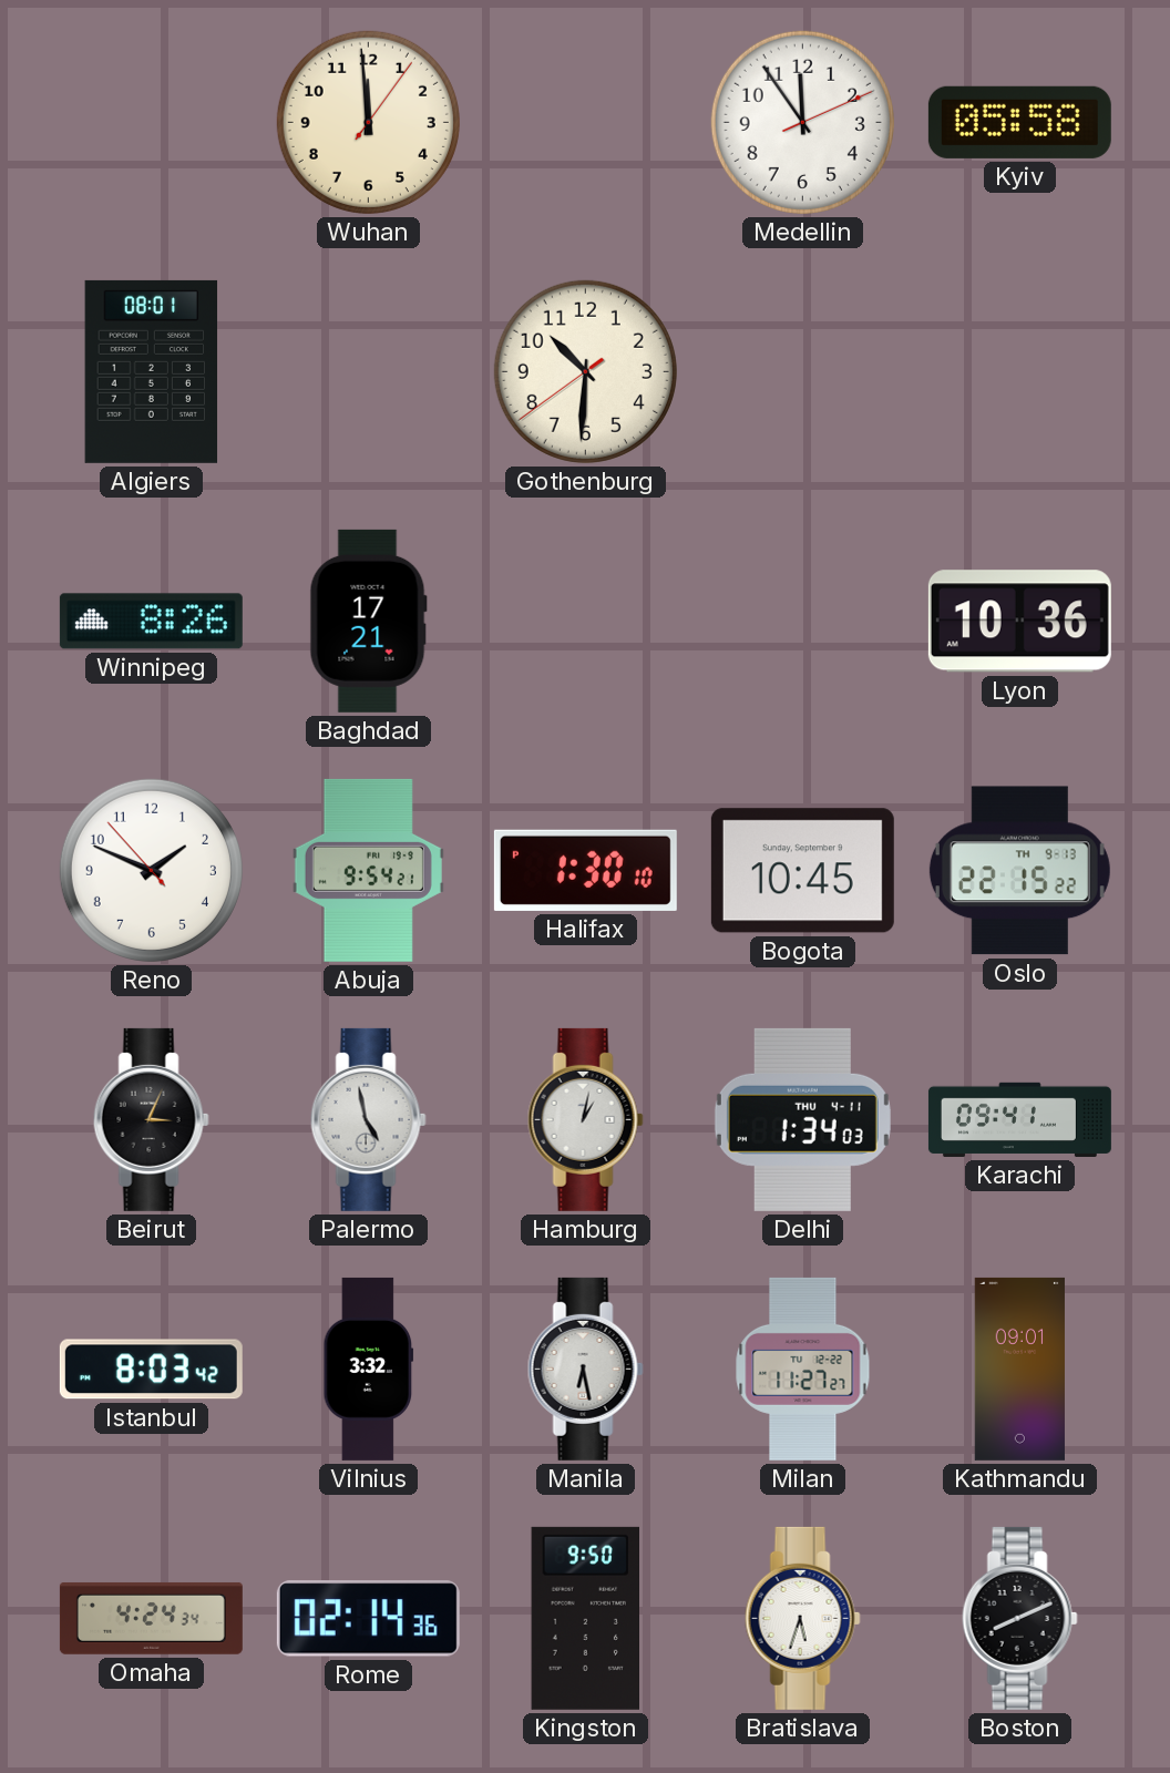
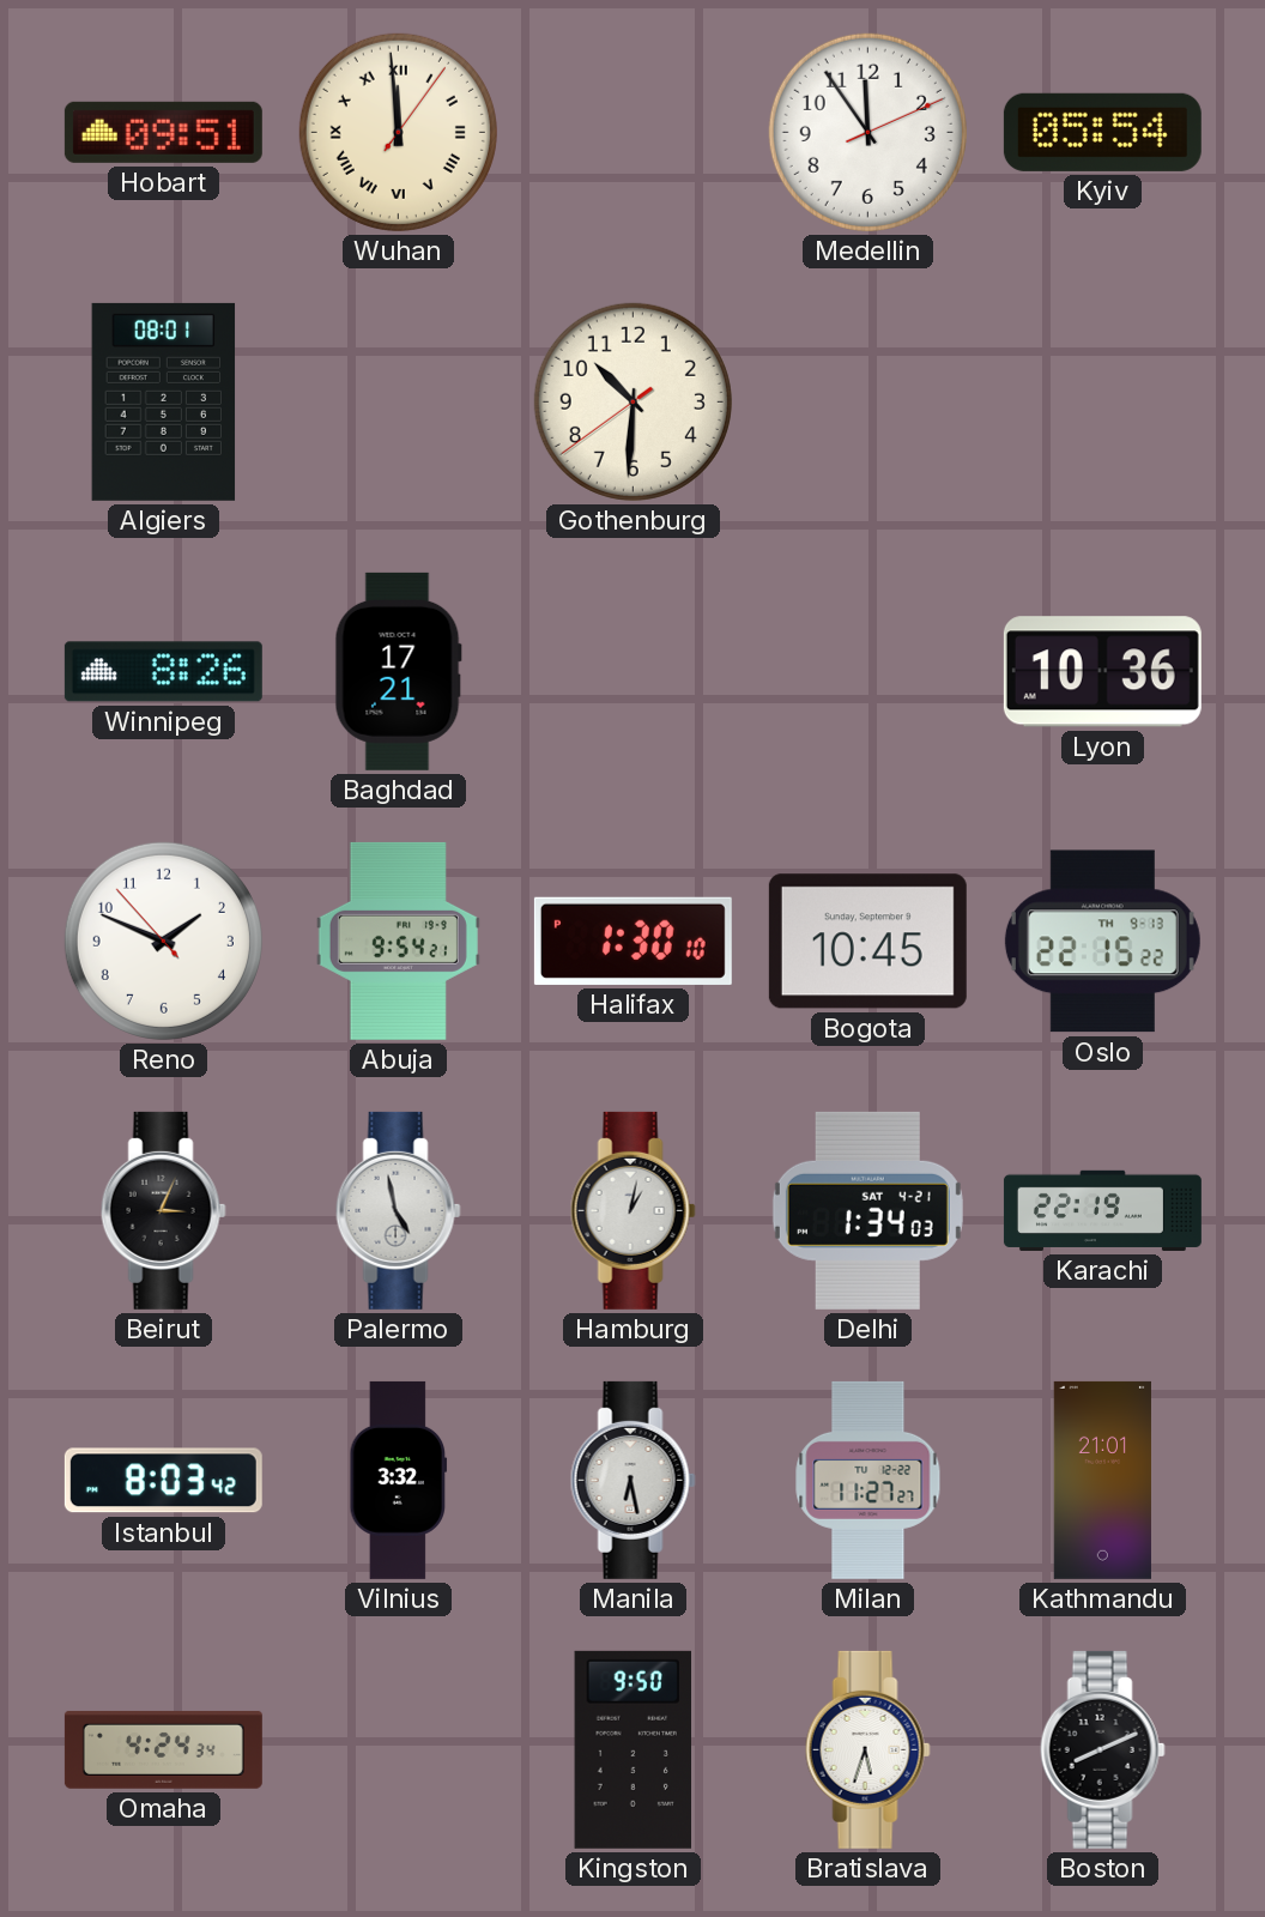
Hobart: none -> 09:51 (163, 132)
Wuhan numerals: Arabic -> Roman (398, 132)
Kyiv: 05:58 -> 05:54 (1102, 132)
Delhi date: THU 4-11 -> SAT 4-21 (867, 1210)
Karachi: 09:41 -> 22:19 (1102, 1210)
Kathmandu: 09:01 -> 21:01 (1102, 1480)
Rome: 02:14 -> none (368, 1619)
